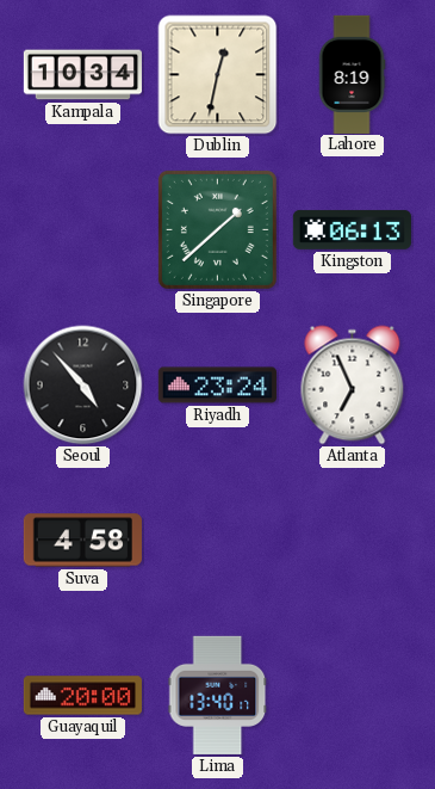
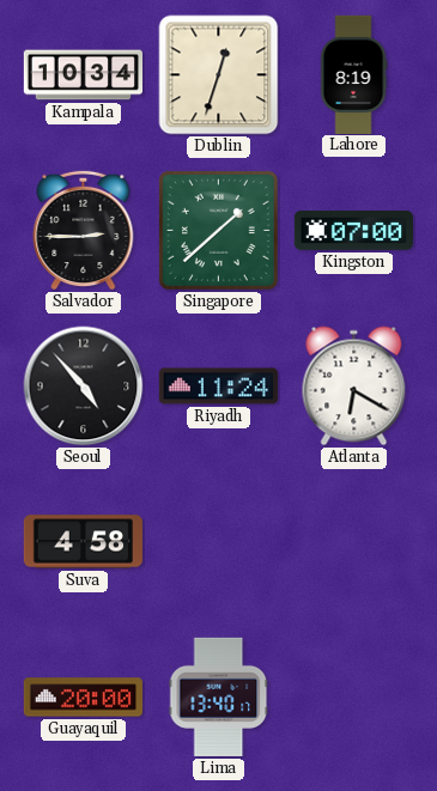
Dublin: 12:32 -> 12:33 (219, 75)
Salvador: none -> 2:45 (84, 230)
Kingston: 06:13 -> 07:00 (353, 230)
Riyadh: 23:24 -> 11:24 (218, 387)
Atlanta: 6:56 -> 6:20 (354, 387)
